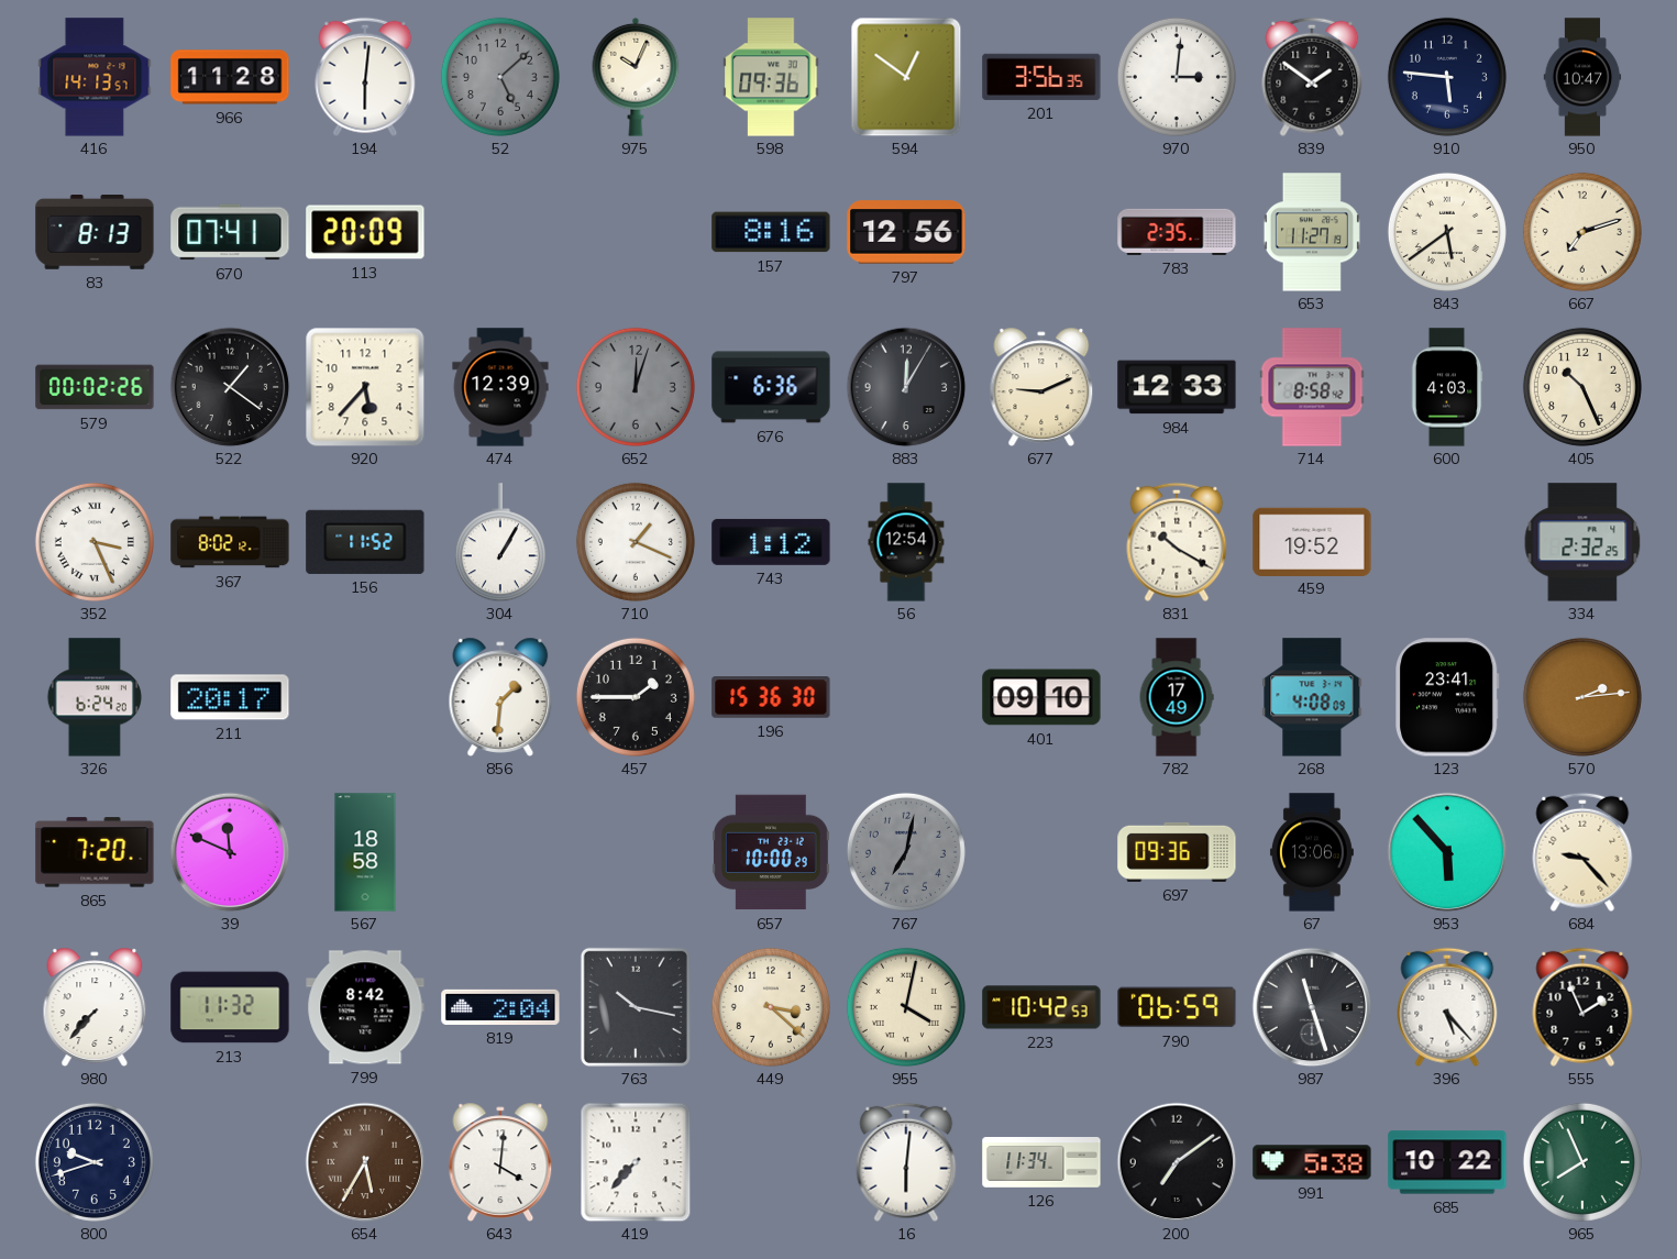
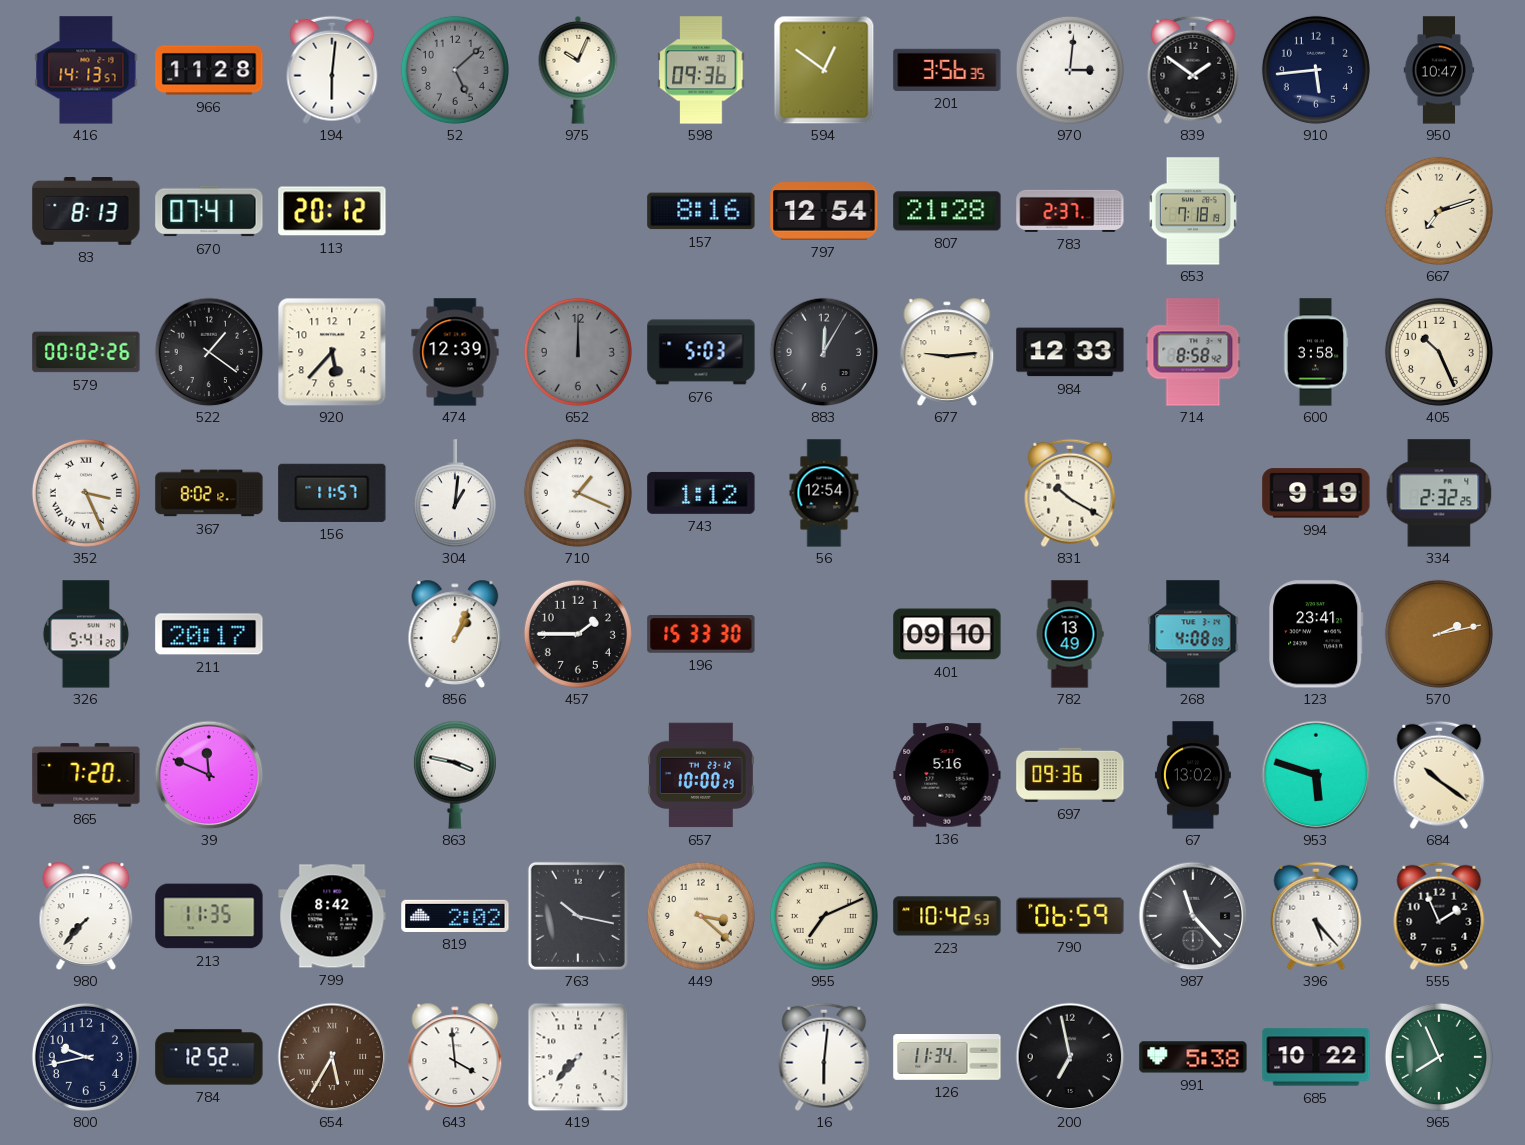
910: 5:46 -> 5:44 (1316, 70)
113: 20:09 -> 20:12 (332, 211)
797: 12:56 -> 12:54 (824, 211)
807: none -> 21:28 (947, 211)
783: 2:35 -> 2:37 (1070, 211)
653: 11:27 -> 7:18 (1193, 211)
843: 5:39 -> none (1447, 232)
652: 12:03 -> 12:00 (578, 352)
676: 6:36 -> 5:03 (701, 352)
677: 9:11 -> 9:14 (947, 352)
600: 4:03 -> 3:58 (1316, 352)
156: 11:52 -> 11:57 (332, 493)
304: 1:05 -> 1:01 (455, 493)
459: 19:52 -> none (1312, 541)
994: none -> 9:19 (1316, 493)
326: 6:24 -> 5:41 (86, 634)
856: 1:31 -> 1:04 (455, 634)
196: 15:36 -> 15:33 (701, 634)
782: 17:49 -> 13:49 (1070, 634)
570: 2:14 -> 2:13 (1439, 634)
567: 18:58 -> none (365, 852)
863: none -> 3:47 (455, 775)
767: 7:02 -> none (906, 852)
136: none -> 5:16 (947, 775)
67: 13:06 -> 13:02 (1193, 775)
953: 5:53 -> 5:48 (1316, 775)
684: 9:23 -> 10:21 (1439, 775)
213: 11:32 -> 11:35 (209, 916)
819: 2:04 -> 2:02 (455, 916)
955: 4:02 -> 7:11 (824, 916)
987: 11:27 -> 11:23 (1193, 916)
800: 9:42 -> 9:43 (86, 1057)
784: none -> 12:52 (209, 1057)
643: 4:01 -> 3:59 (455, 1057)
200: 7:09 -> 6:58 (1070, 1057)
